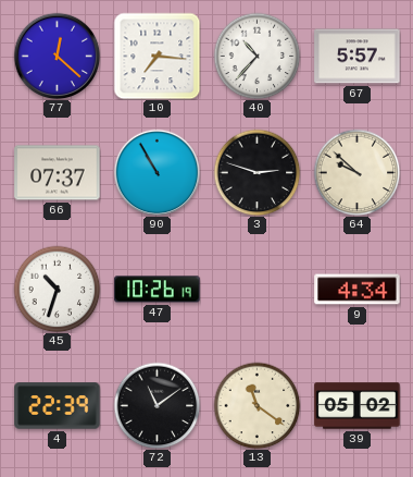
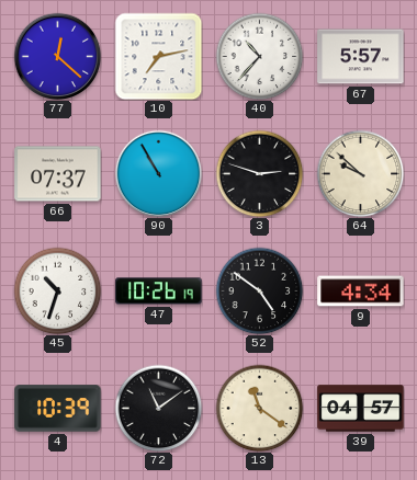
10: 7:16 -> 7:13 (158, 56)
52: none -> 4:51 (259, 290)
4: 22:39 -> 10:39 (58, 409)
39: 05:02 -> 04:57 (361, 409)
